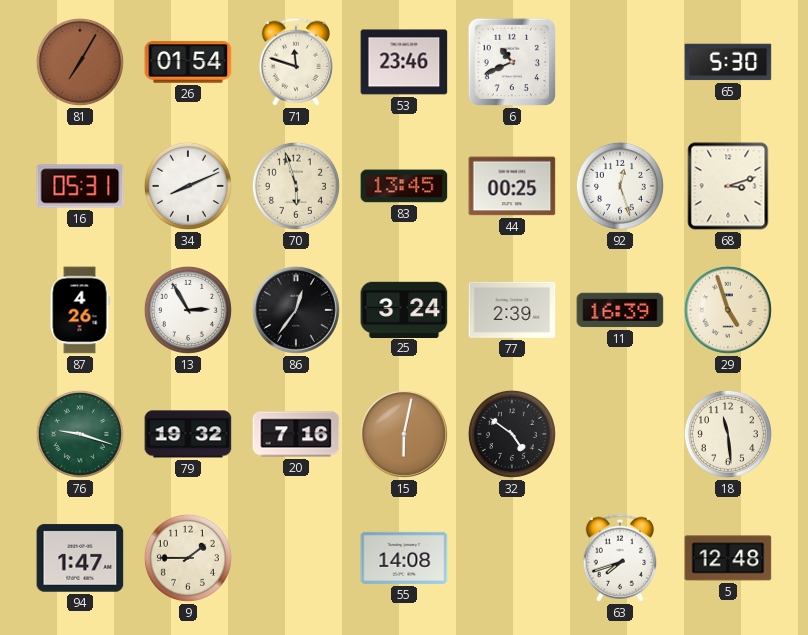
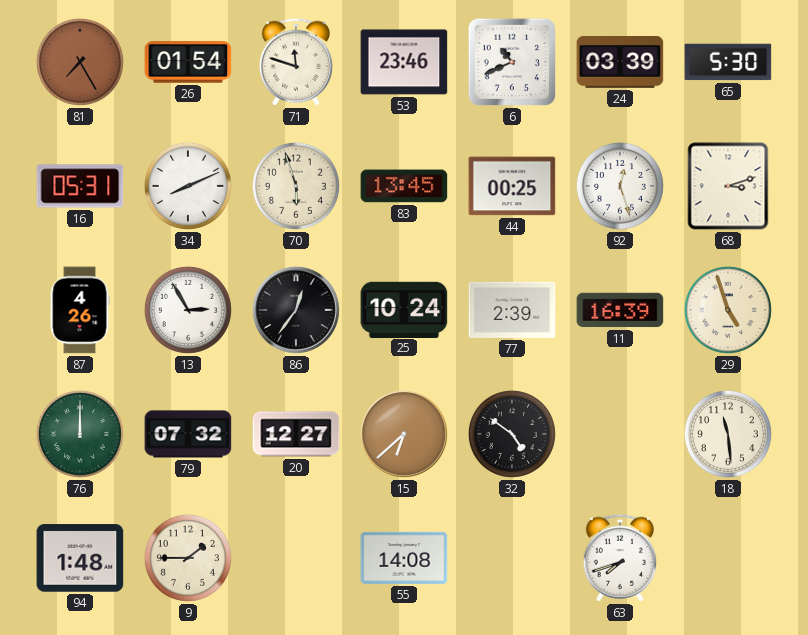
81: 7:05 -> 7:25 (80, 62)
24: none -> 03:39 (620, 63)
25: 3:24 -> 10:24 (404, 309)
76: 9:18 -> 12:00 (80, 434)
79: 19:32 -> 07:32 (188, 434)
20: 7:16 -> 12:27 (296, 434)
15: 6:02 -> 6:38 (404, 434)
94: 1:47 -> 1:48 (80, 558)
5: 12:48 -> none (728, 558)
